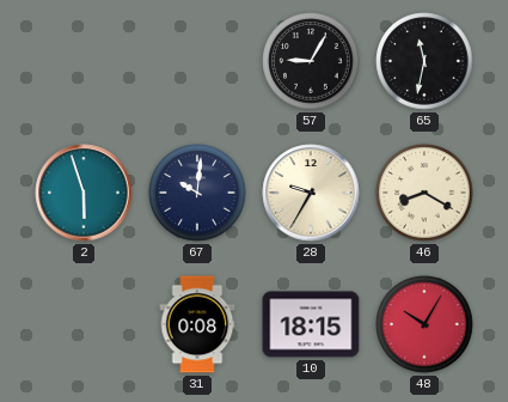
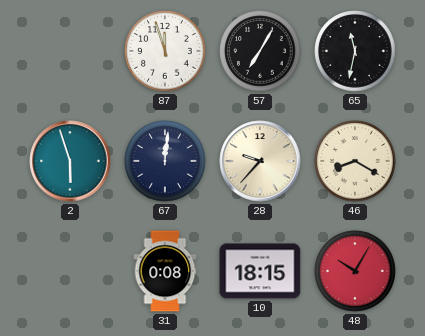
87: none -> 11:57 (165, 51)
57: 9:05 -> 7:05 (260, 51)
67: 10:01 -> 12:01 (165, 161)
28: 9:35 -> 9:37 (260, 161)
